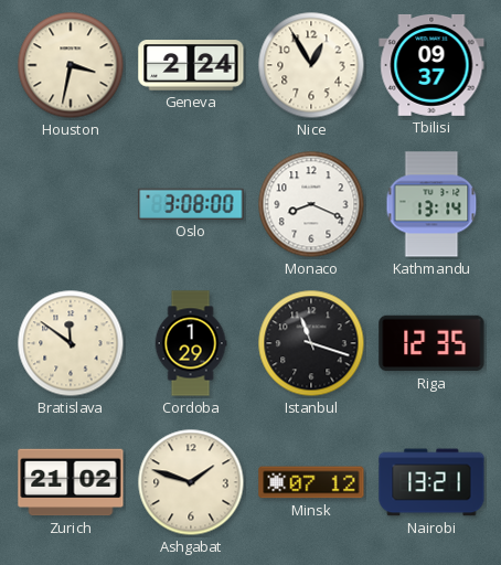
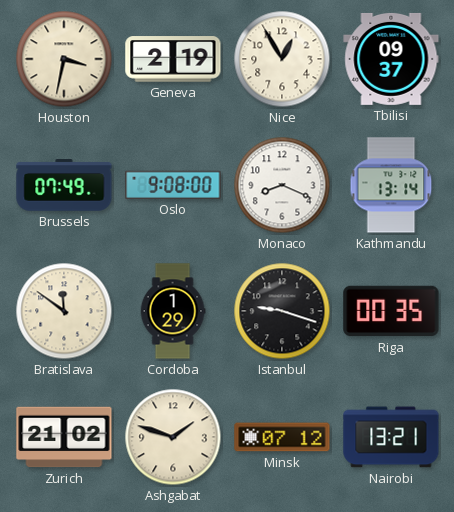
Geneva: 2:24 -> 2:19 (173, 59)
Brussels: none -> 07:49 (64, 185)
Oslo: 3:08 -> 9:08 (173, 185)
Istanbul: 11:18 -> 9:18 (282, 311)
Riga: 12:35 -> 00:35 (391, 311)
